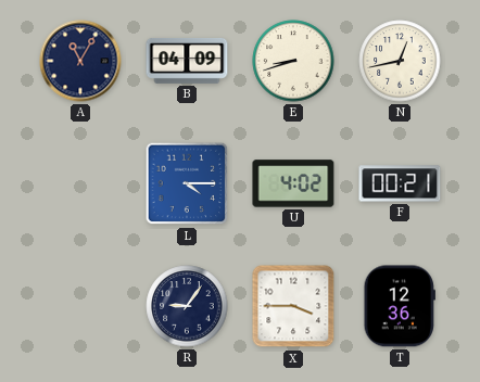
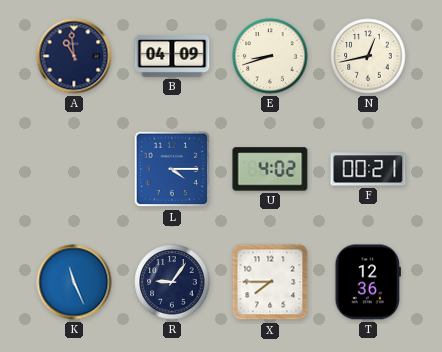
A: 11:05 -> 10:59 (74, 56)
K: none -> 11:26 (74, 282)
X: 3:45 -> 7:45 (270, 282)
